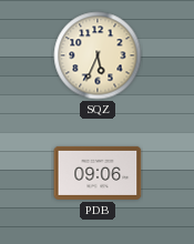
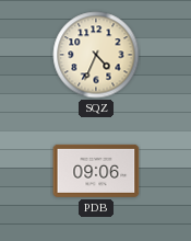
SQZ: 5:34 -> 4:34 (96, 55)
